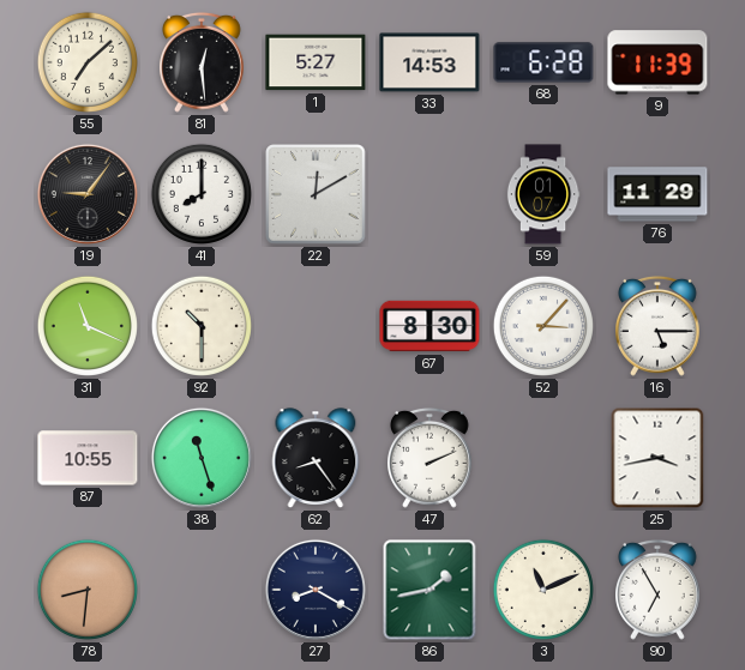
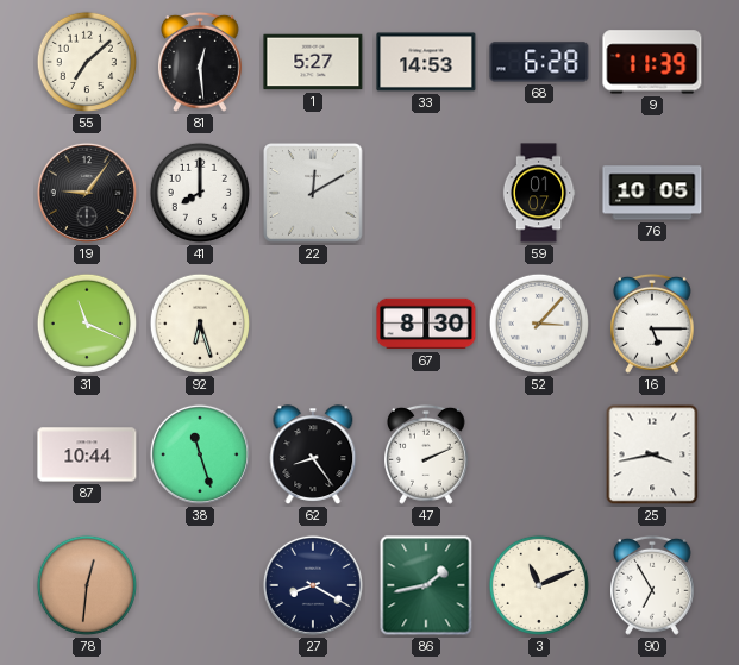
76: 11:29 -> 10:05 (652, 193)
92: 10:30 -> 6:27 (200, 324)
87: 10:55 -> 10:44 (87, 454)
78: 8:31 -> 12:31 (87, 585)
